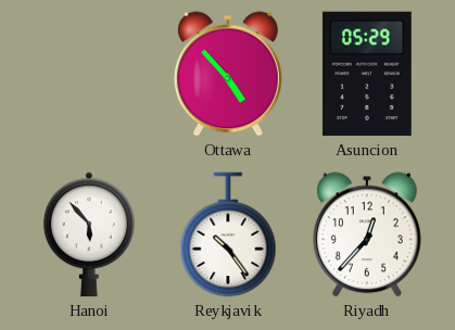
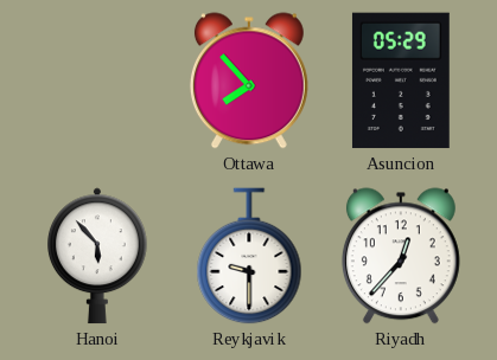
Ottawa: 4:53 -> 7:53 (249, 81)
Reykjavik: 10:24 -> 9:30 (249, 256)
